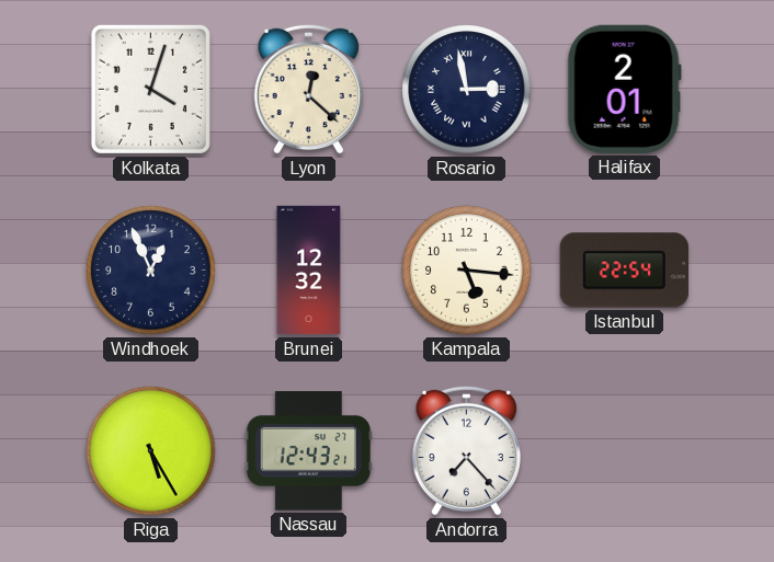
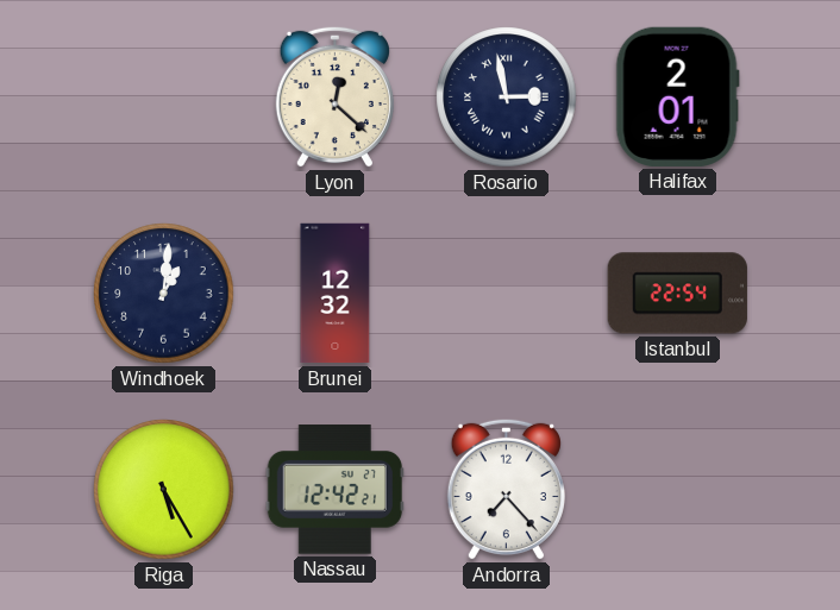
Kolkata: 4:03 -> none (150, 89)
Windhoek: 12:56 -> 1:01 (164, 294)
Kampala: 5:16 -> none (467, 271)
Nassau: 12:43 -> 12:42 (334, 490)
